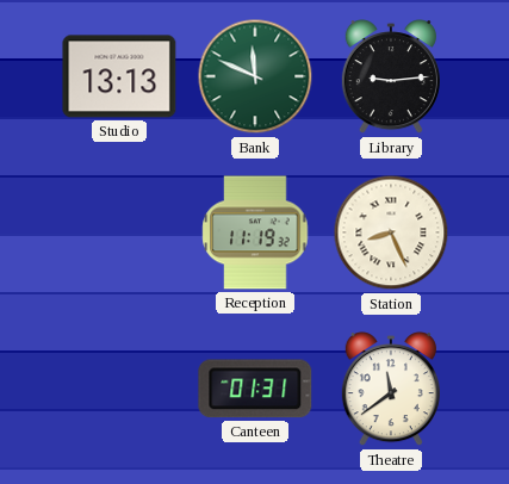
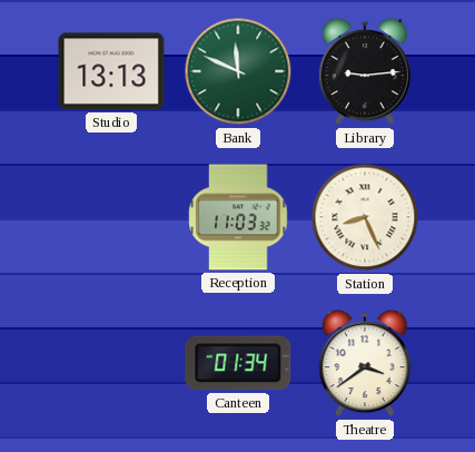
Reception: 11:19 -> 11:03 (238, 217)
Canteen: 01:31 -> 01:34 (238, 363)
Theatre: 11:39 -> 3:39 (365, 364)
